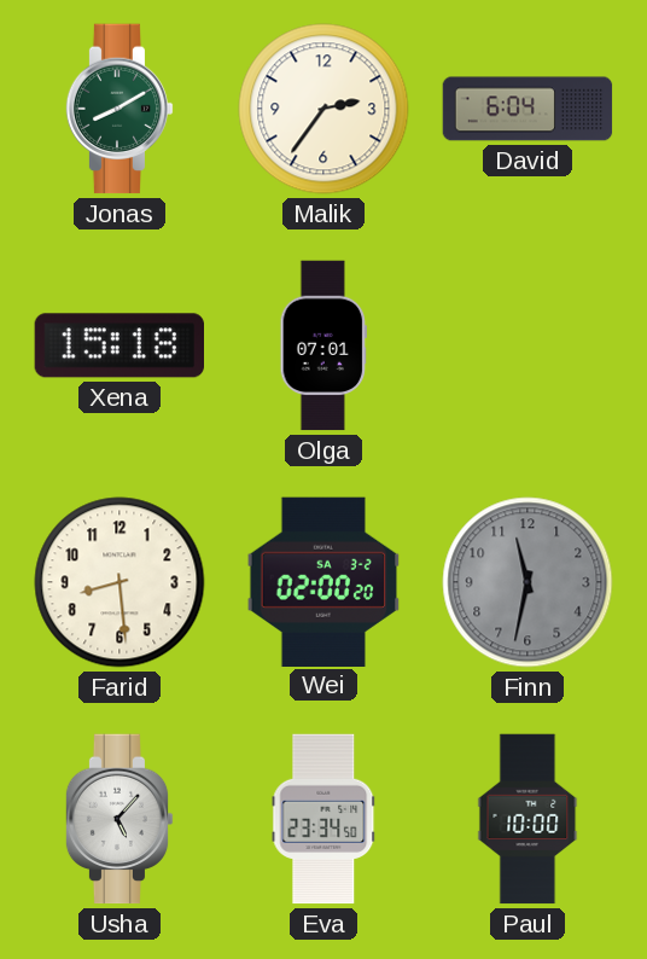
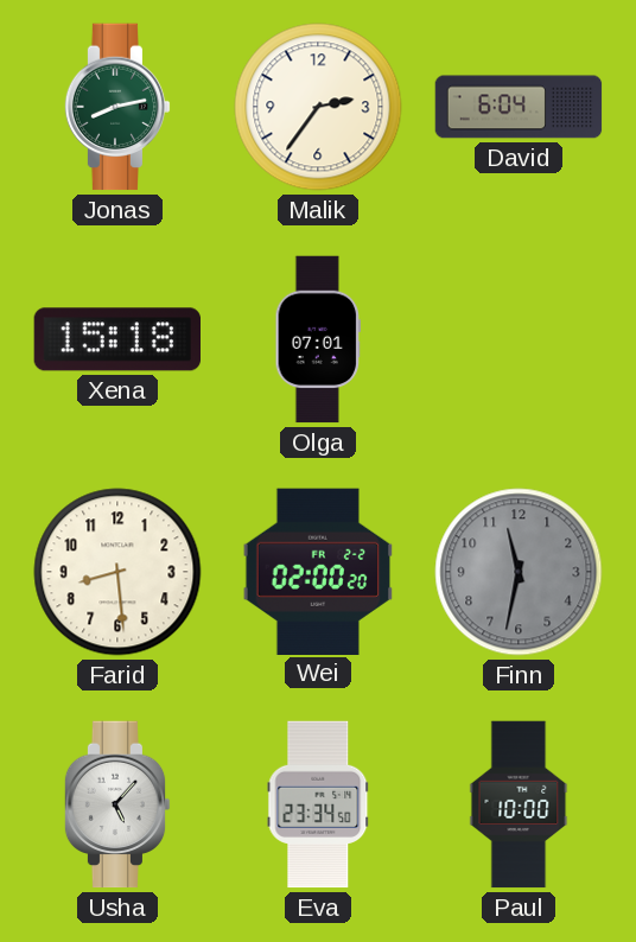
Jonas: 8:10 -> 8:13 (117, 107)
Wei date: SA 3-2 -> FR 2-2 (318, 571)
